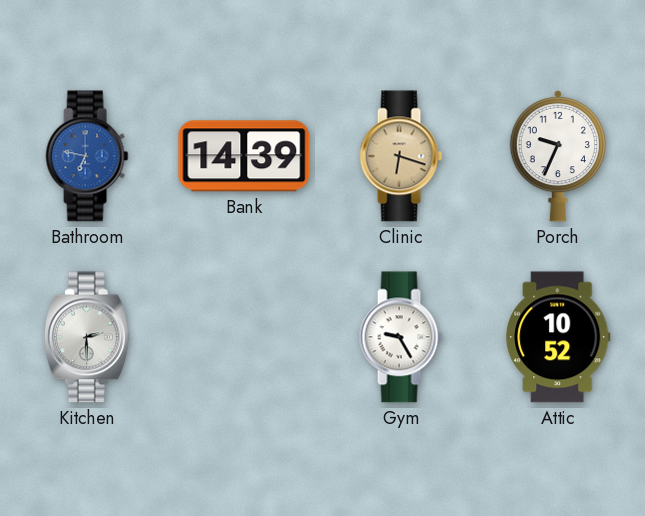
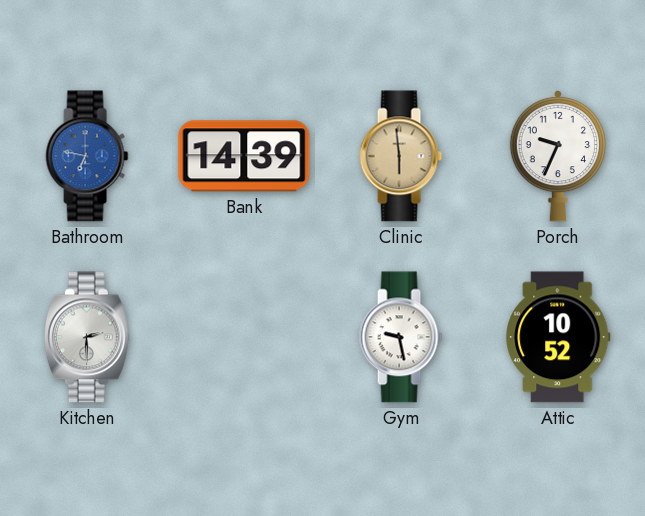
Clinic: 6:18 -> 5:59 (401, 156)
Gym: 9:25 -> 9:28 (401, 337)
